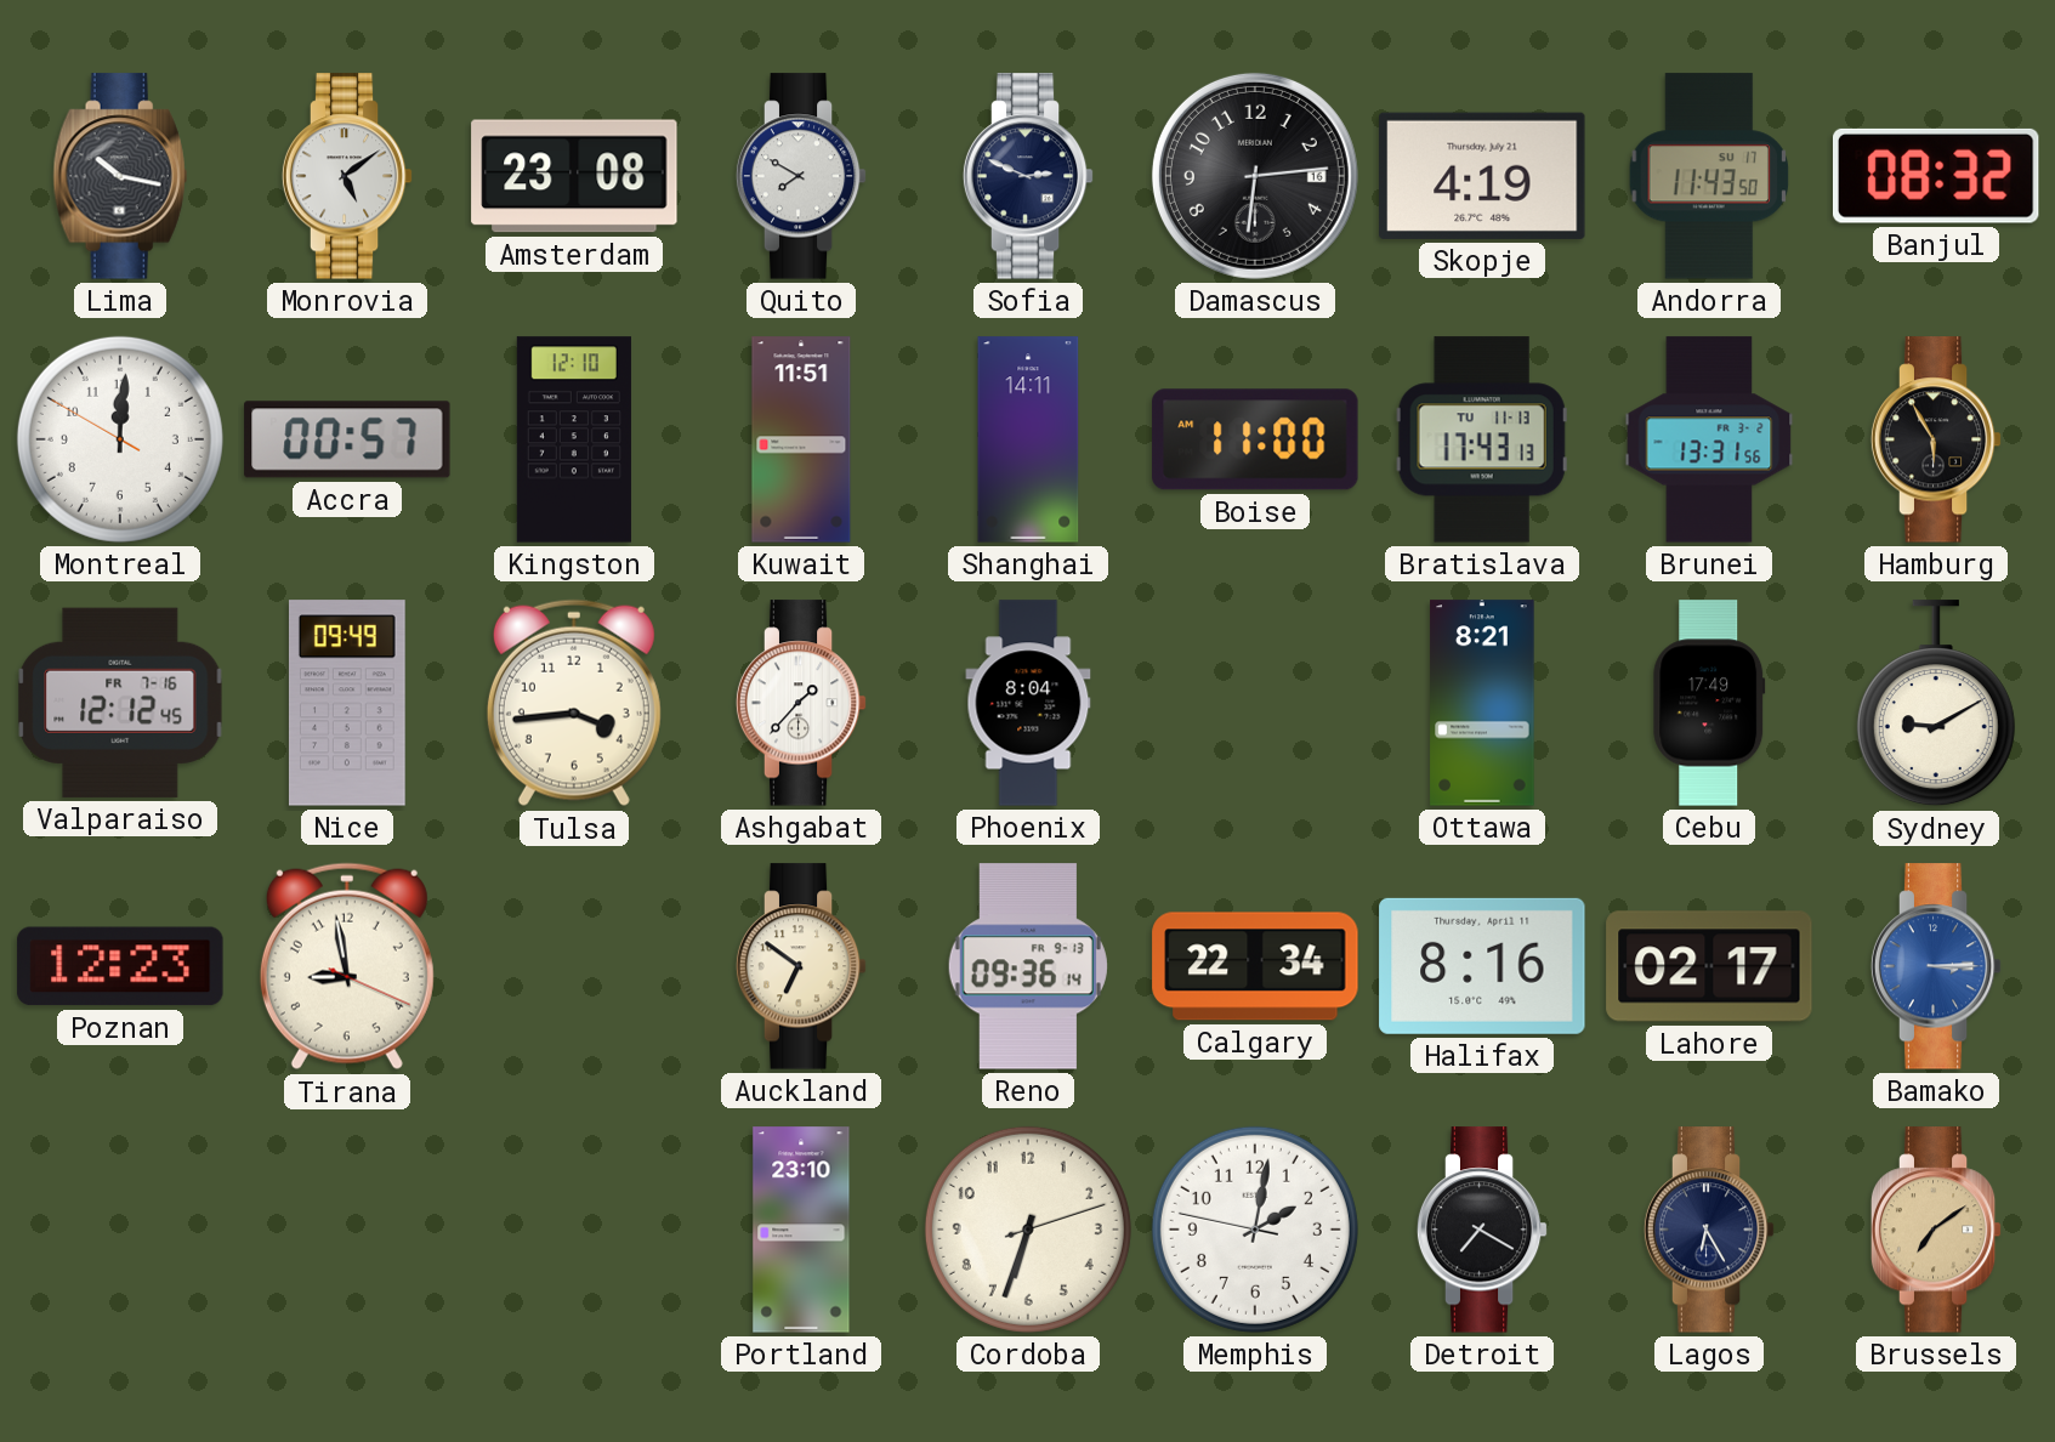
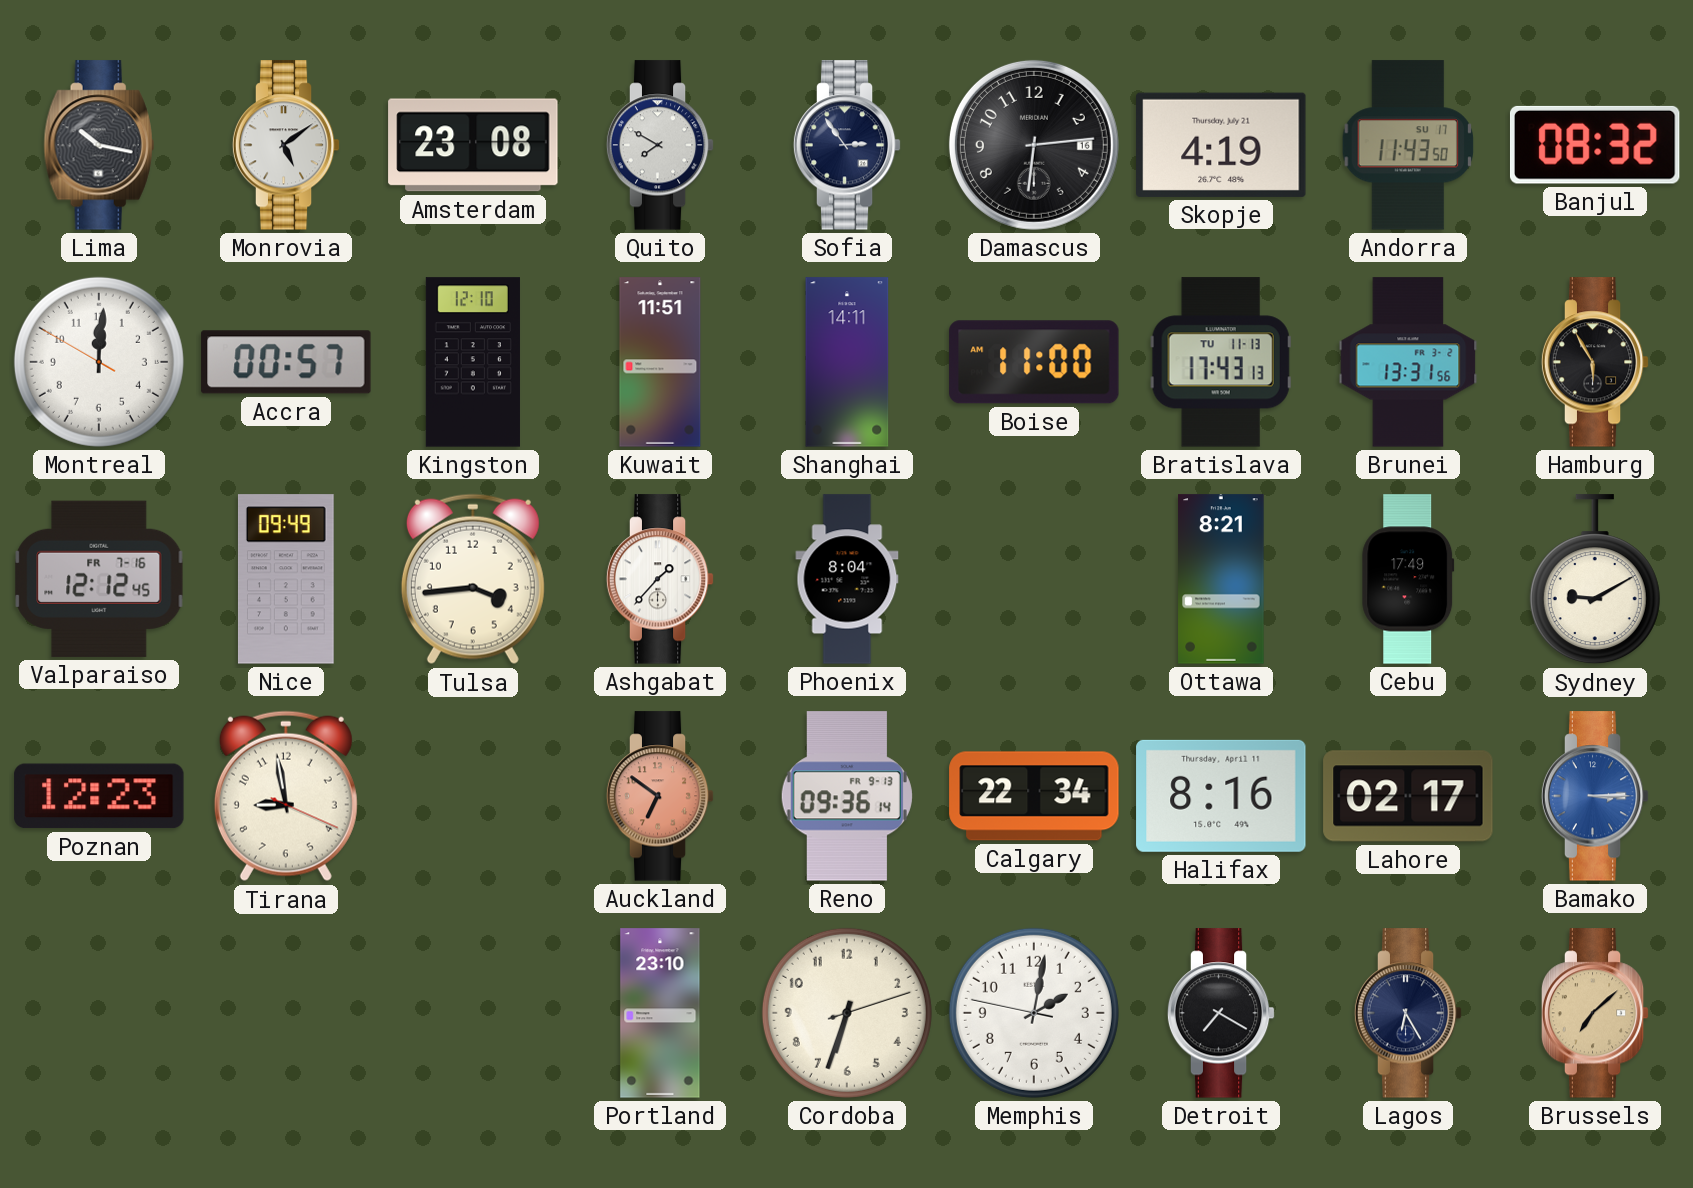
Sofia: 2:49 -> 2:54 (847, 145)
Auckland dial: cream -> salmon (660, 796)
Brussels: 7:09 -> 7:08 (1595, 1013)
